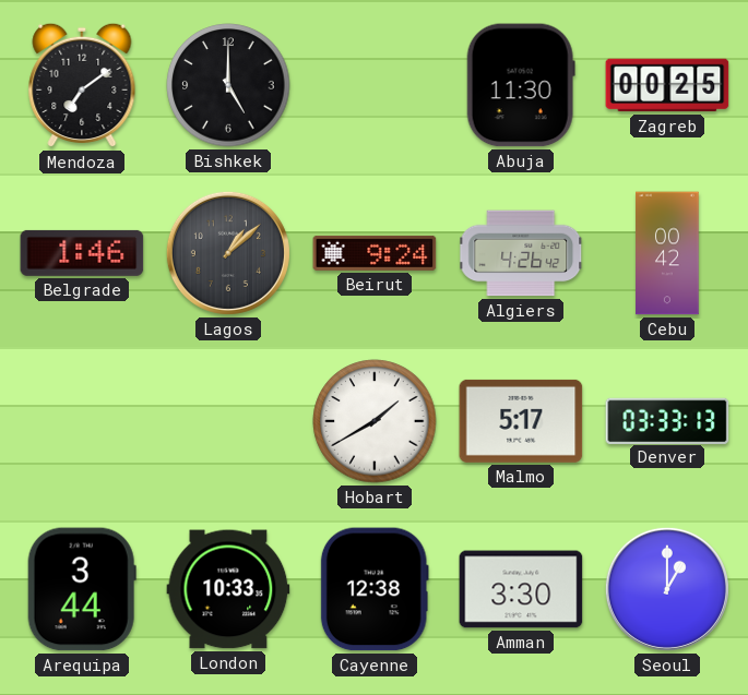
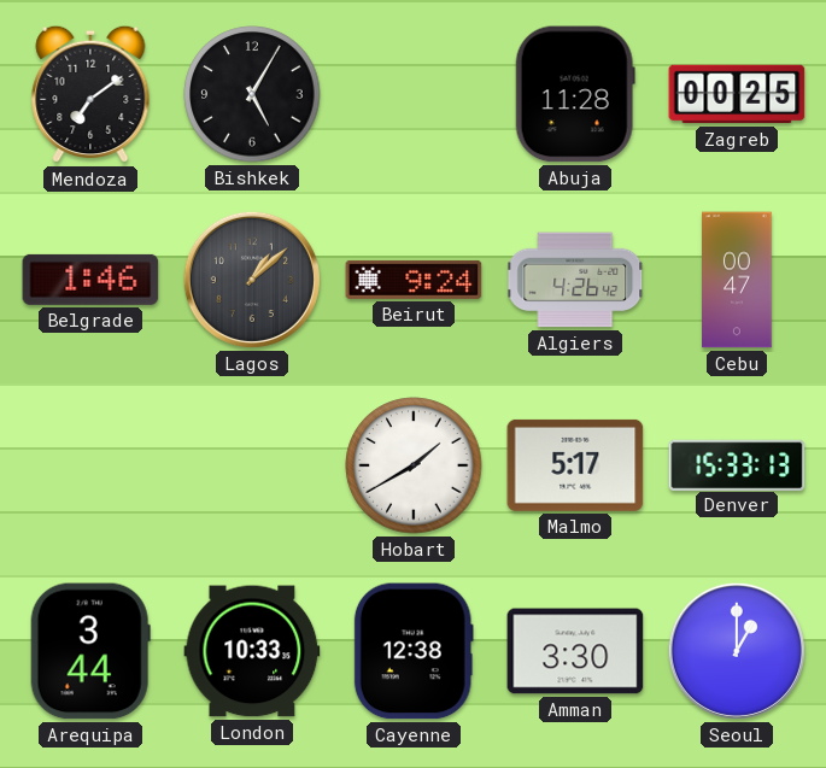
Bishkek: 5:00 -> 5:05 (252, 94)
Abuja: 11:30 -> 11:28 (575, 94)
Cebu: 00:42 -> 00:47 (737, 280)
Denver: 03:33 -> 15:33 (737, 464)
